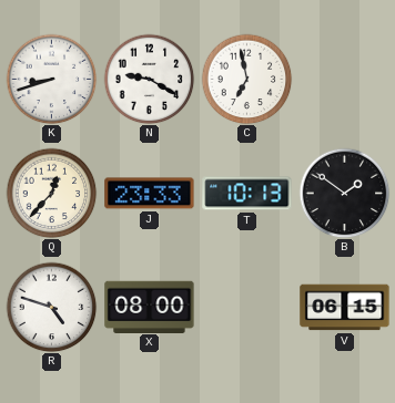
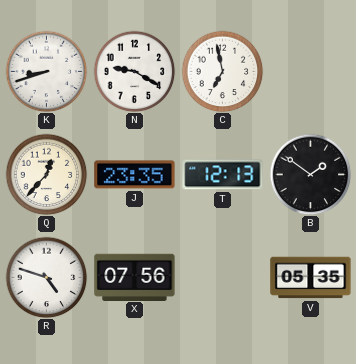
J: 23:33 -> 23:35 (135, 175)
T: 10:13 -> 12:13 (223, 175)
X: 08:00 -> 07:56 (135, 277)
V: 06:15 -> 05:35 (311, 278)
